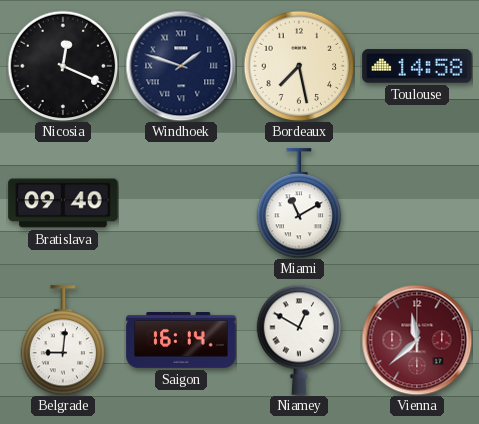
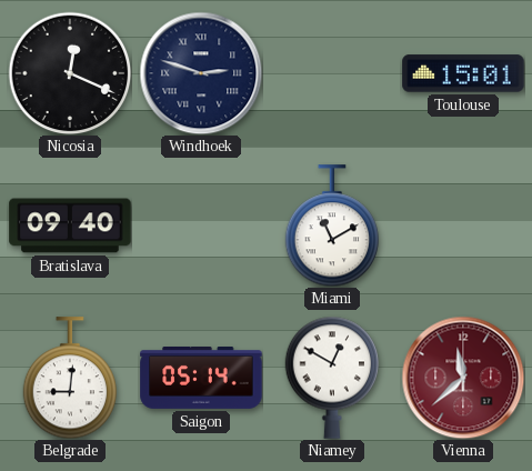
Windhoek: 1:48 -> 2:48 (201, 73)
Bordeaux: 7:28 -> none (299, 66)
Toulouse: 14:58 -> 15:01 (463, 73)
Saigon: 16:14 -> 05:14 (201, 379)
